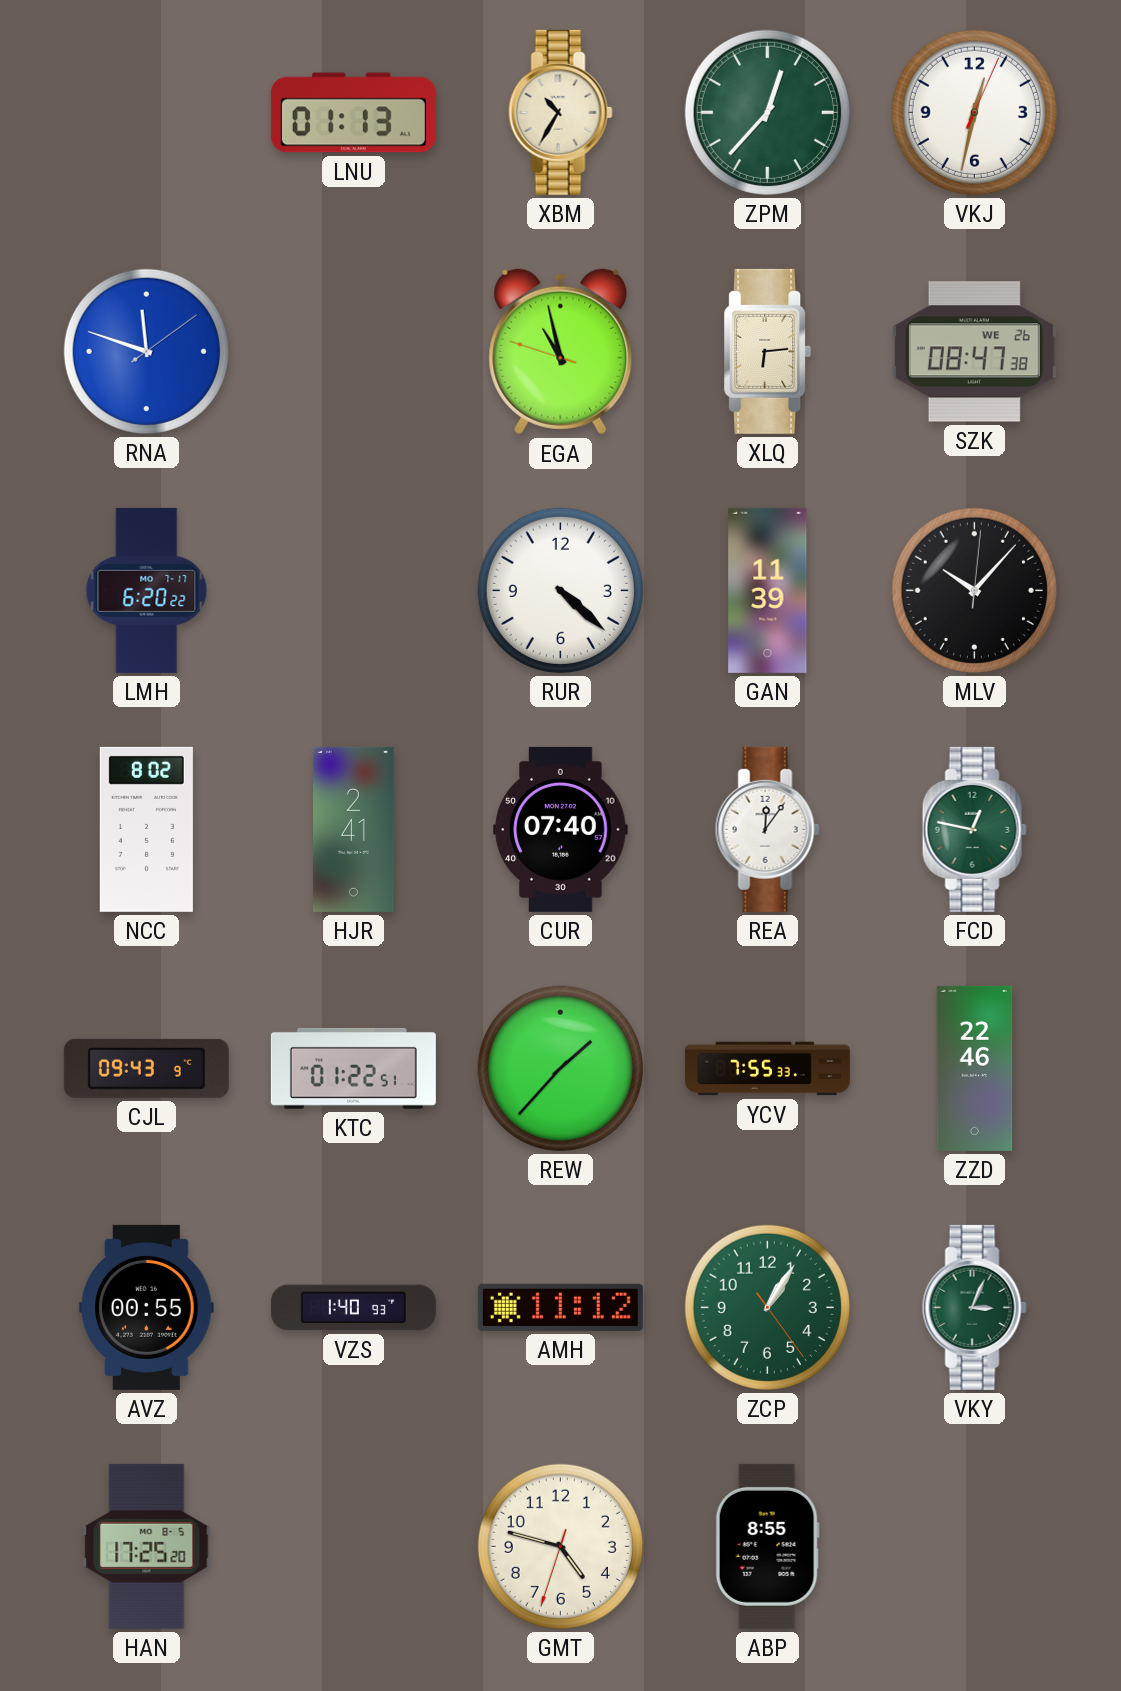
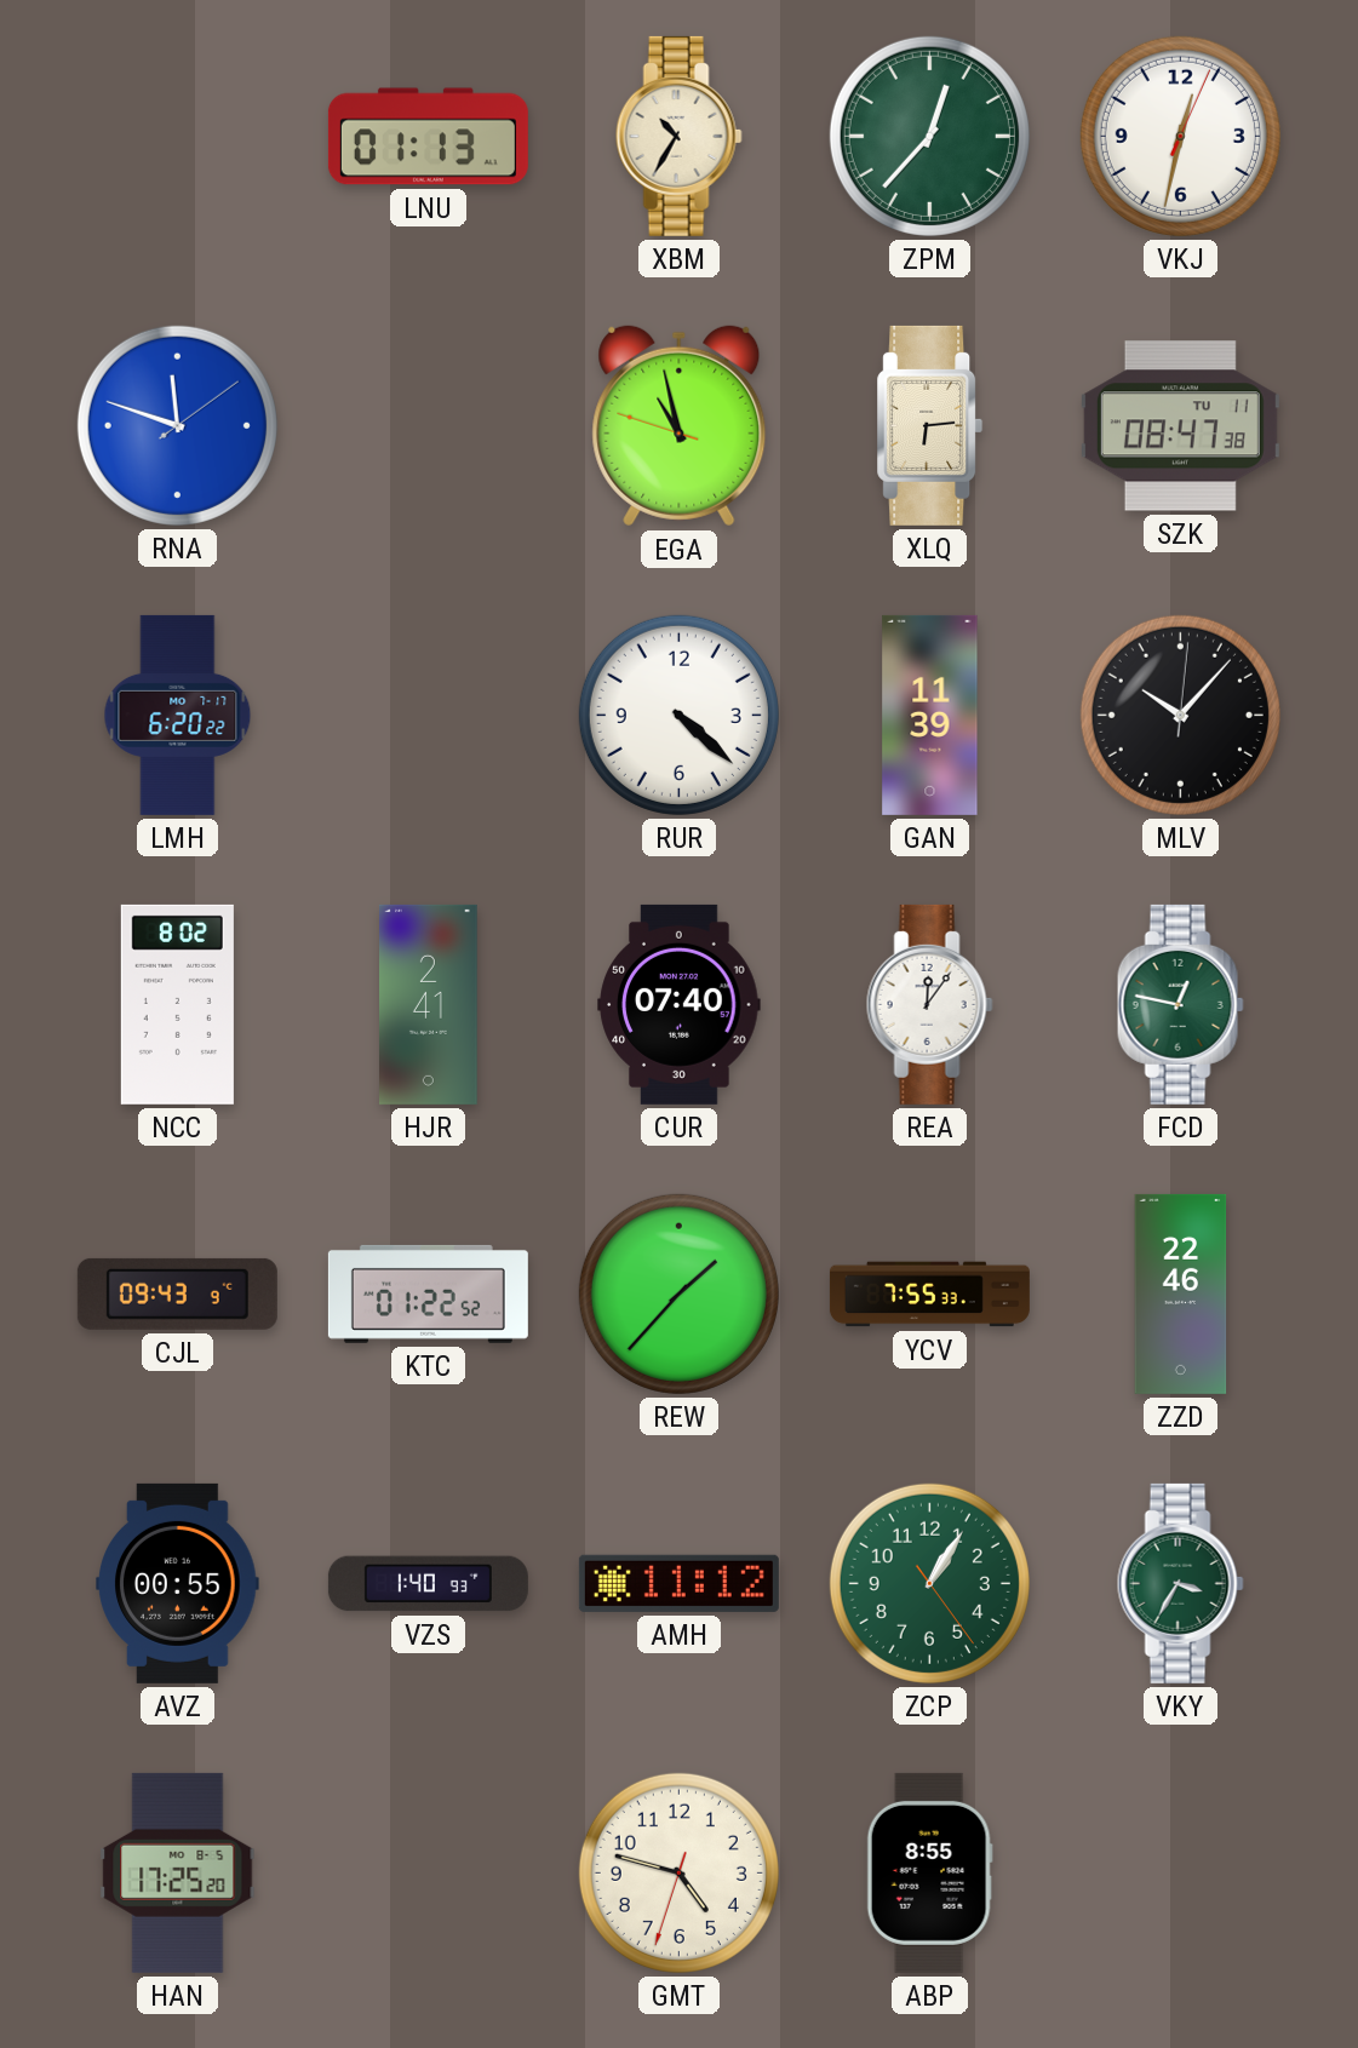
SZK date: WE 26 -> TU 11 (1180, 426)
KTC: 01:22:51 -> 01:22:52 (428, 1293)
VKY: 3:04 -> 3:35 (1180, 1583)
